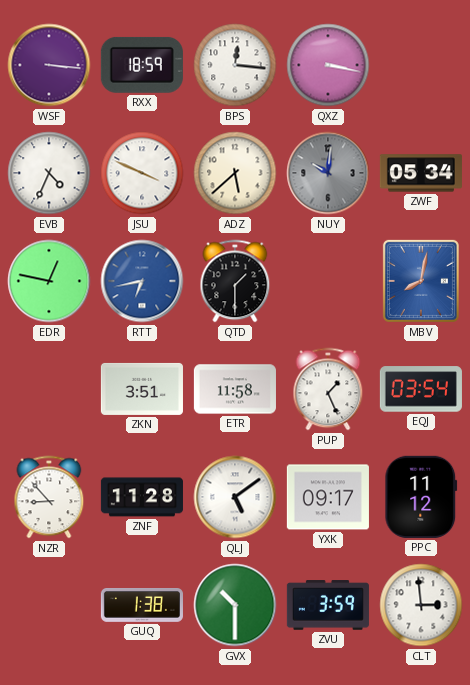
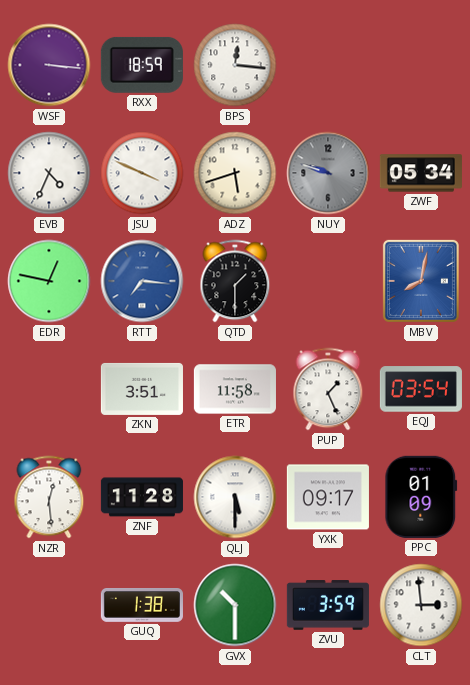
QXZ: 3:17 -> none (328, 65)
ADZ: 5:38 -> 5:42 (235, 173)
NUY: 10:01 -> 9:48 (328, 173)
RTT: 6:43 -> 7:16 (142, 281)
NZR: 8:53 -> 12:29 (49, 497)
QLJ: 5:09 -> 5:30 (235, 497)
PPC: 11:12 -> 01:09 (421, 497)
